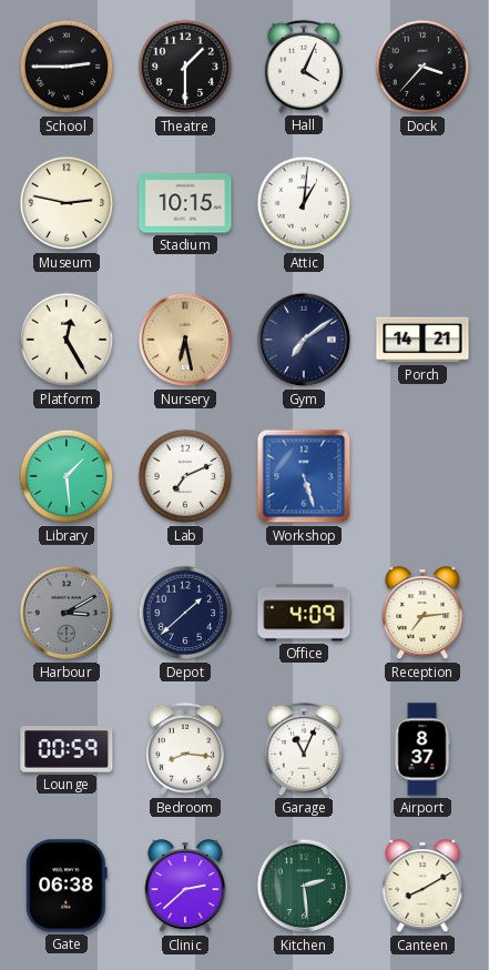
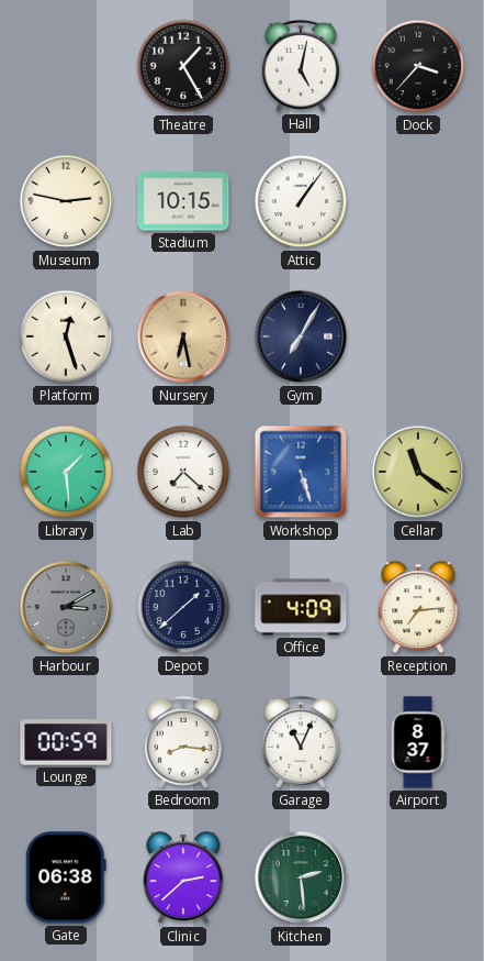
School: 2:45 -> none (67, 67)
Theatre: 1:30 -> 1:25 (183, 66)
Hall: 4:04 -> 5:02 (301, 66)
Attic: 1:01 -> 1:06 (301, 201)
Platform: 12:25 -> 12:27 (66, 336)
Gym: 7:09 -> 7:05 (301, 336)
Porch: 14:21 -> none (422, 340)
Lab: 7:11 -> 7:22 (183, 472)
Cellar: none -> 11:21 (418, 472)
Canteen: 8:10 -> none (422, 887)
